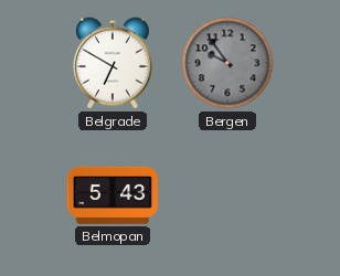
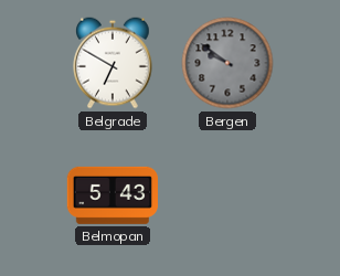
Bergen: 9:54 -> 9:51 (227, 63)
